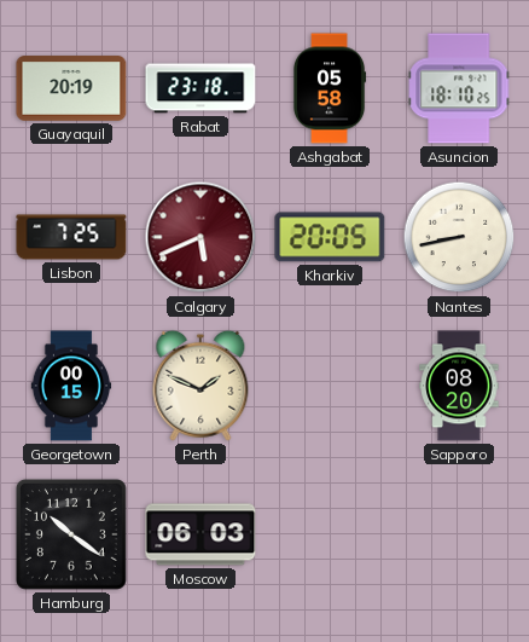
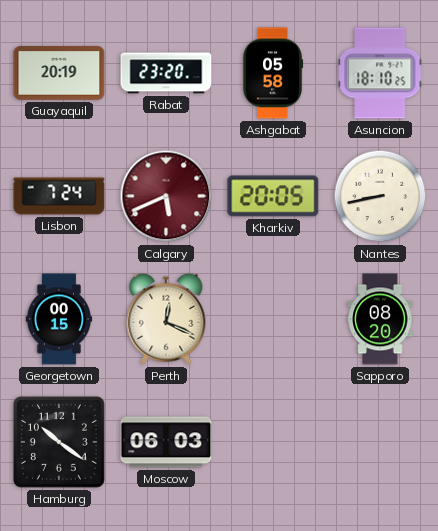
Rabat: 23:18 -> 23:20 (166, 73)
Lisbon: 7:25 -> 7:24 (59, 196)
Perth: 1:49 -> 12:19 (166, 319)
